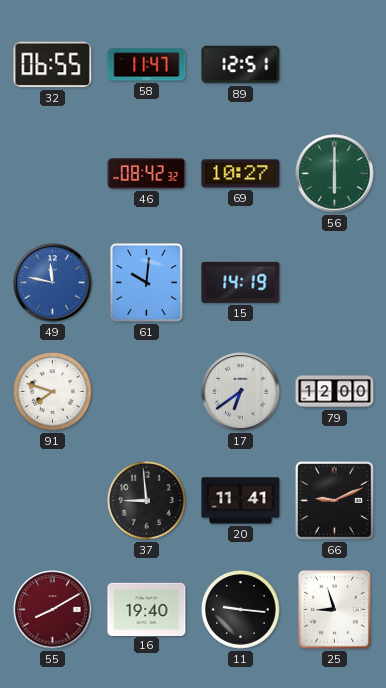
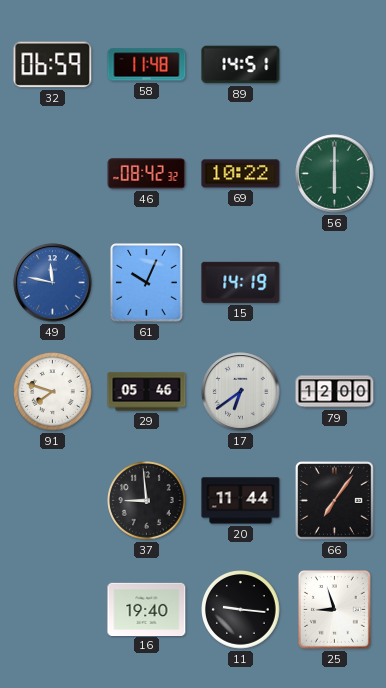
32: 06:55 -> 06:59 (53, 65)
58: 11:47 -> 11:48 (147, 65)
89: 12:51 -> 14:51 (241, 65)
69: 10:27 -> 10:22 (241, 174)
61: 10:01 -> 10:04 (147, 283)
29: none -> 05:46 (147, 392)
20: 11:41 -> 11:44 (241, 501)
66: 9:11 -> 7:06 (335, 501)
55: 8:10 -> none (53, 610)
